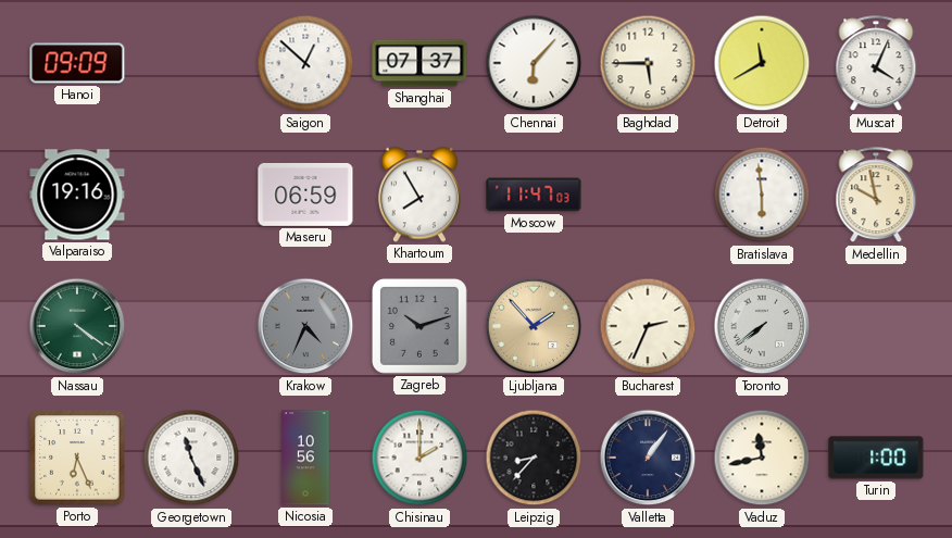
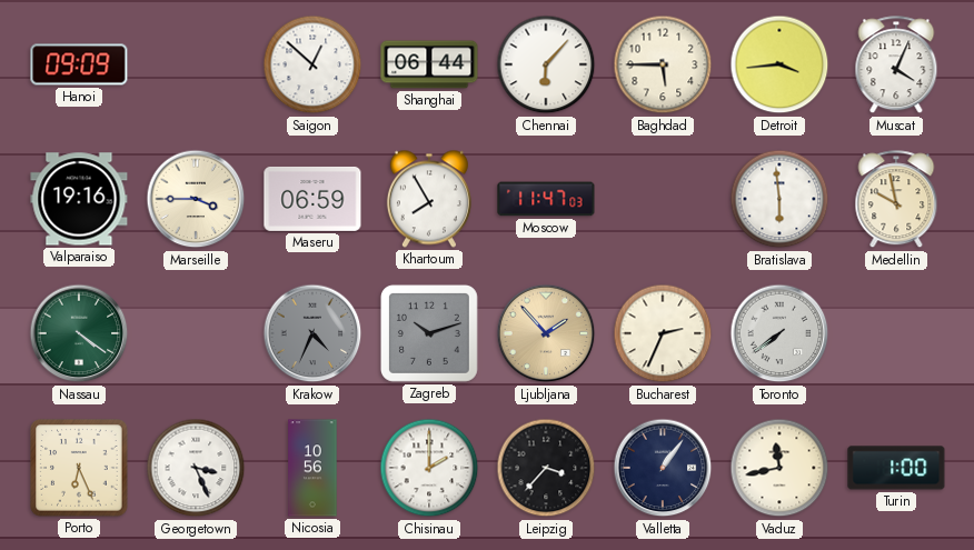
Shanghai: 07:37 -> 06:44 (429, 64)
Detroit: 11:40 -> 3:44 (779, 64)
Marseille: none -> 3:45 (196, 199)
Georgetown: 11:26 -> 3:26 (196, 468)
Leipzig: 8:37 -> 3:37 (546, 468)
